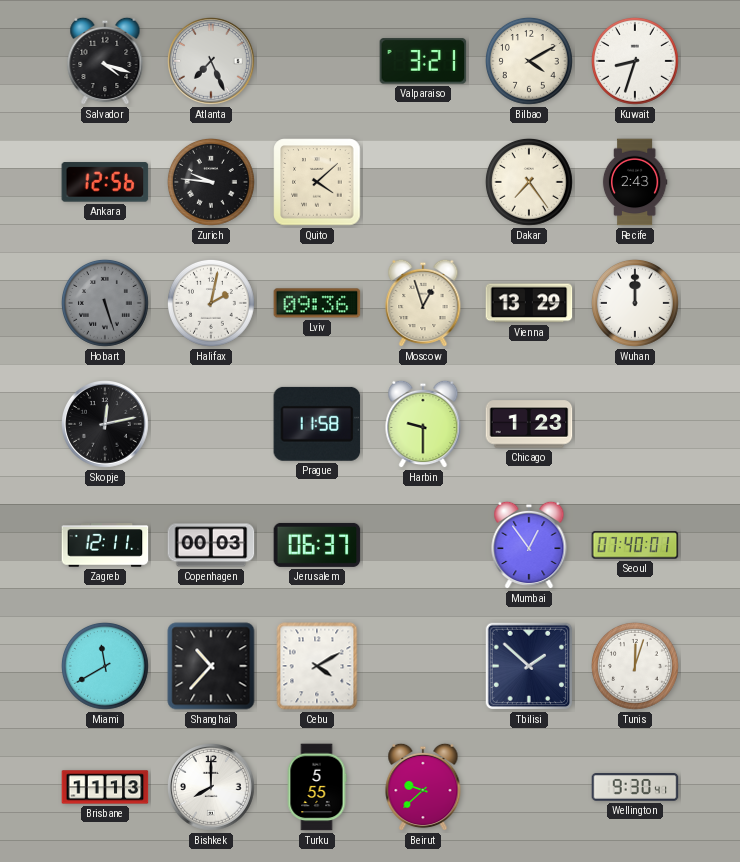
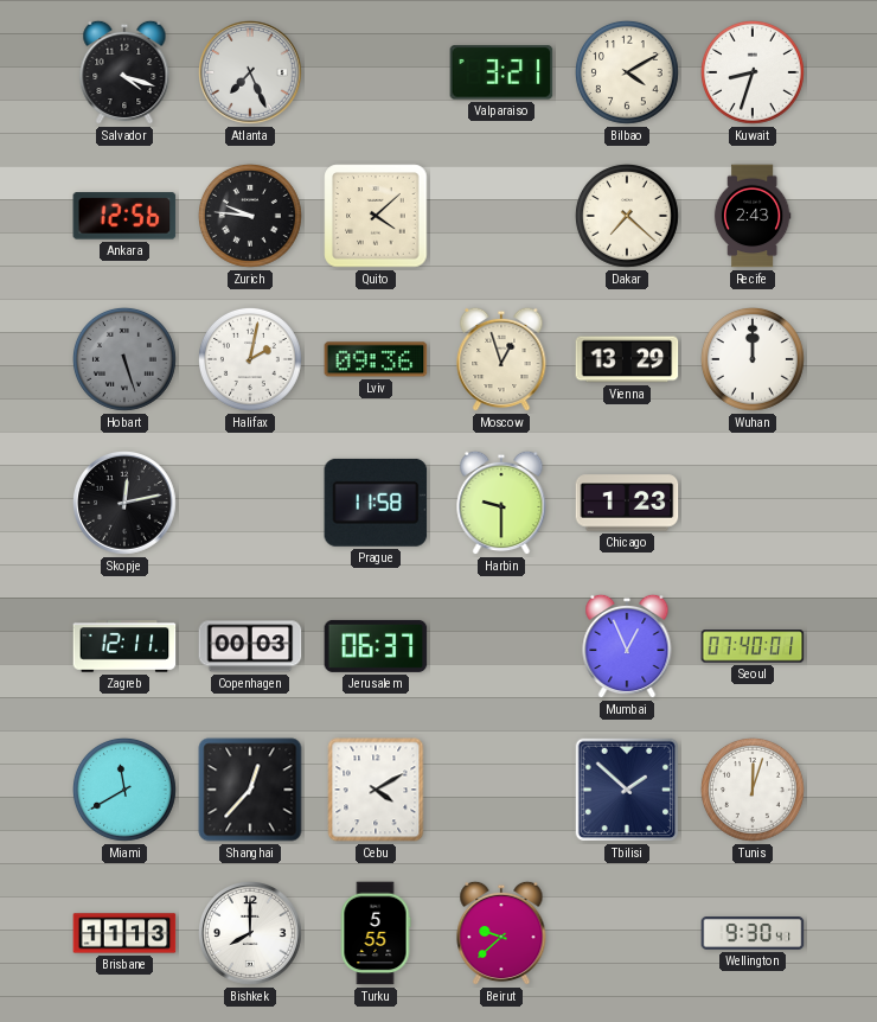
Dakar: 7:24 -> 7:22 (627, 216)
Mumbai: 12:54 -> 12:56 (627, 646)
Shanghai: 10:37 -> 12:37 (250, 790)
